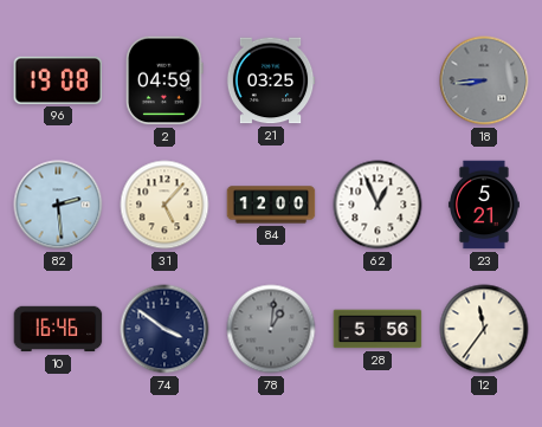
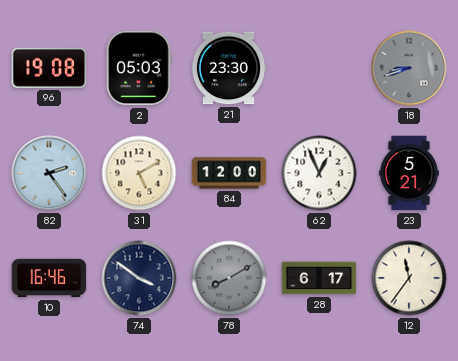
2: 04:59 -> 05:03 (139, 68)
21: 03:25 -> 23:30 (229, 68)
18: 8:44 -> 8:42 (409, 68)
82: 2:29 -> 2:24 (49, 173)
31: 5:07 -> 5:10 (139, 173)
78: 1:01 -> 8:10 (229, 278)
28: 5:56 -> 6:17 (319, 278)
